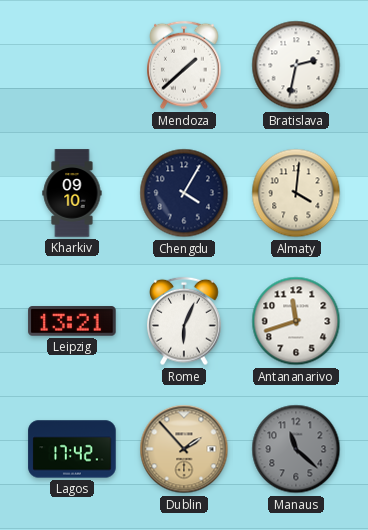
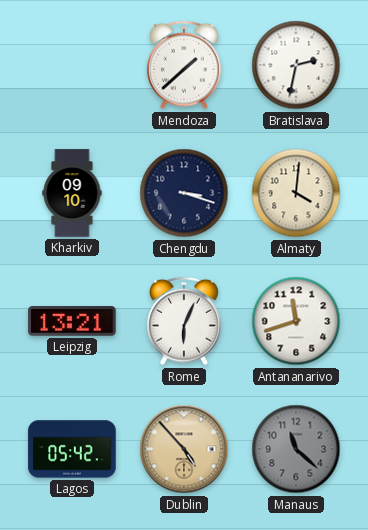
Chengdu: 4:05 -> 3:18 (184, 193)
Lagos: 17:42 -> 05:42 (72, 449)
Dublin: 1:53 -> 4:53 (184, 449)
